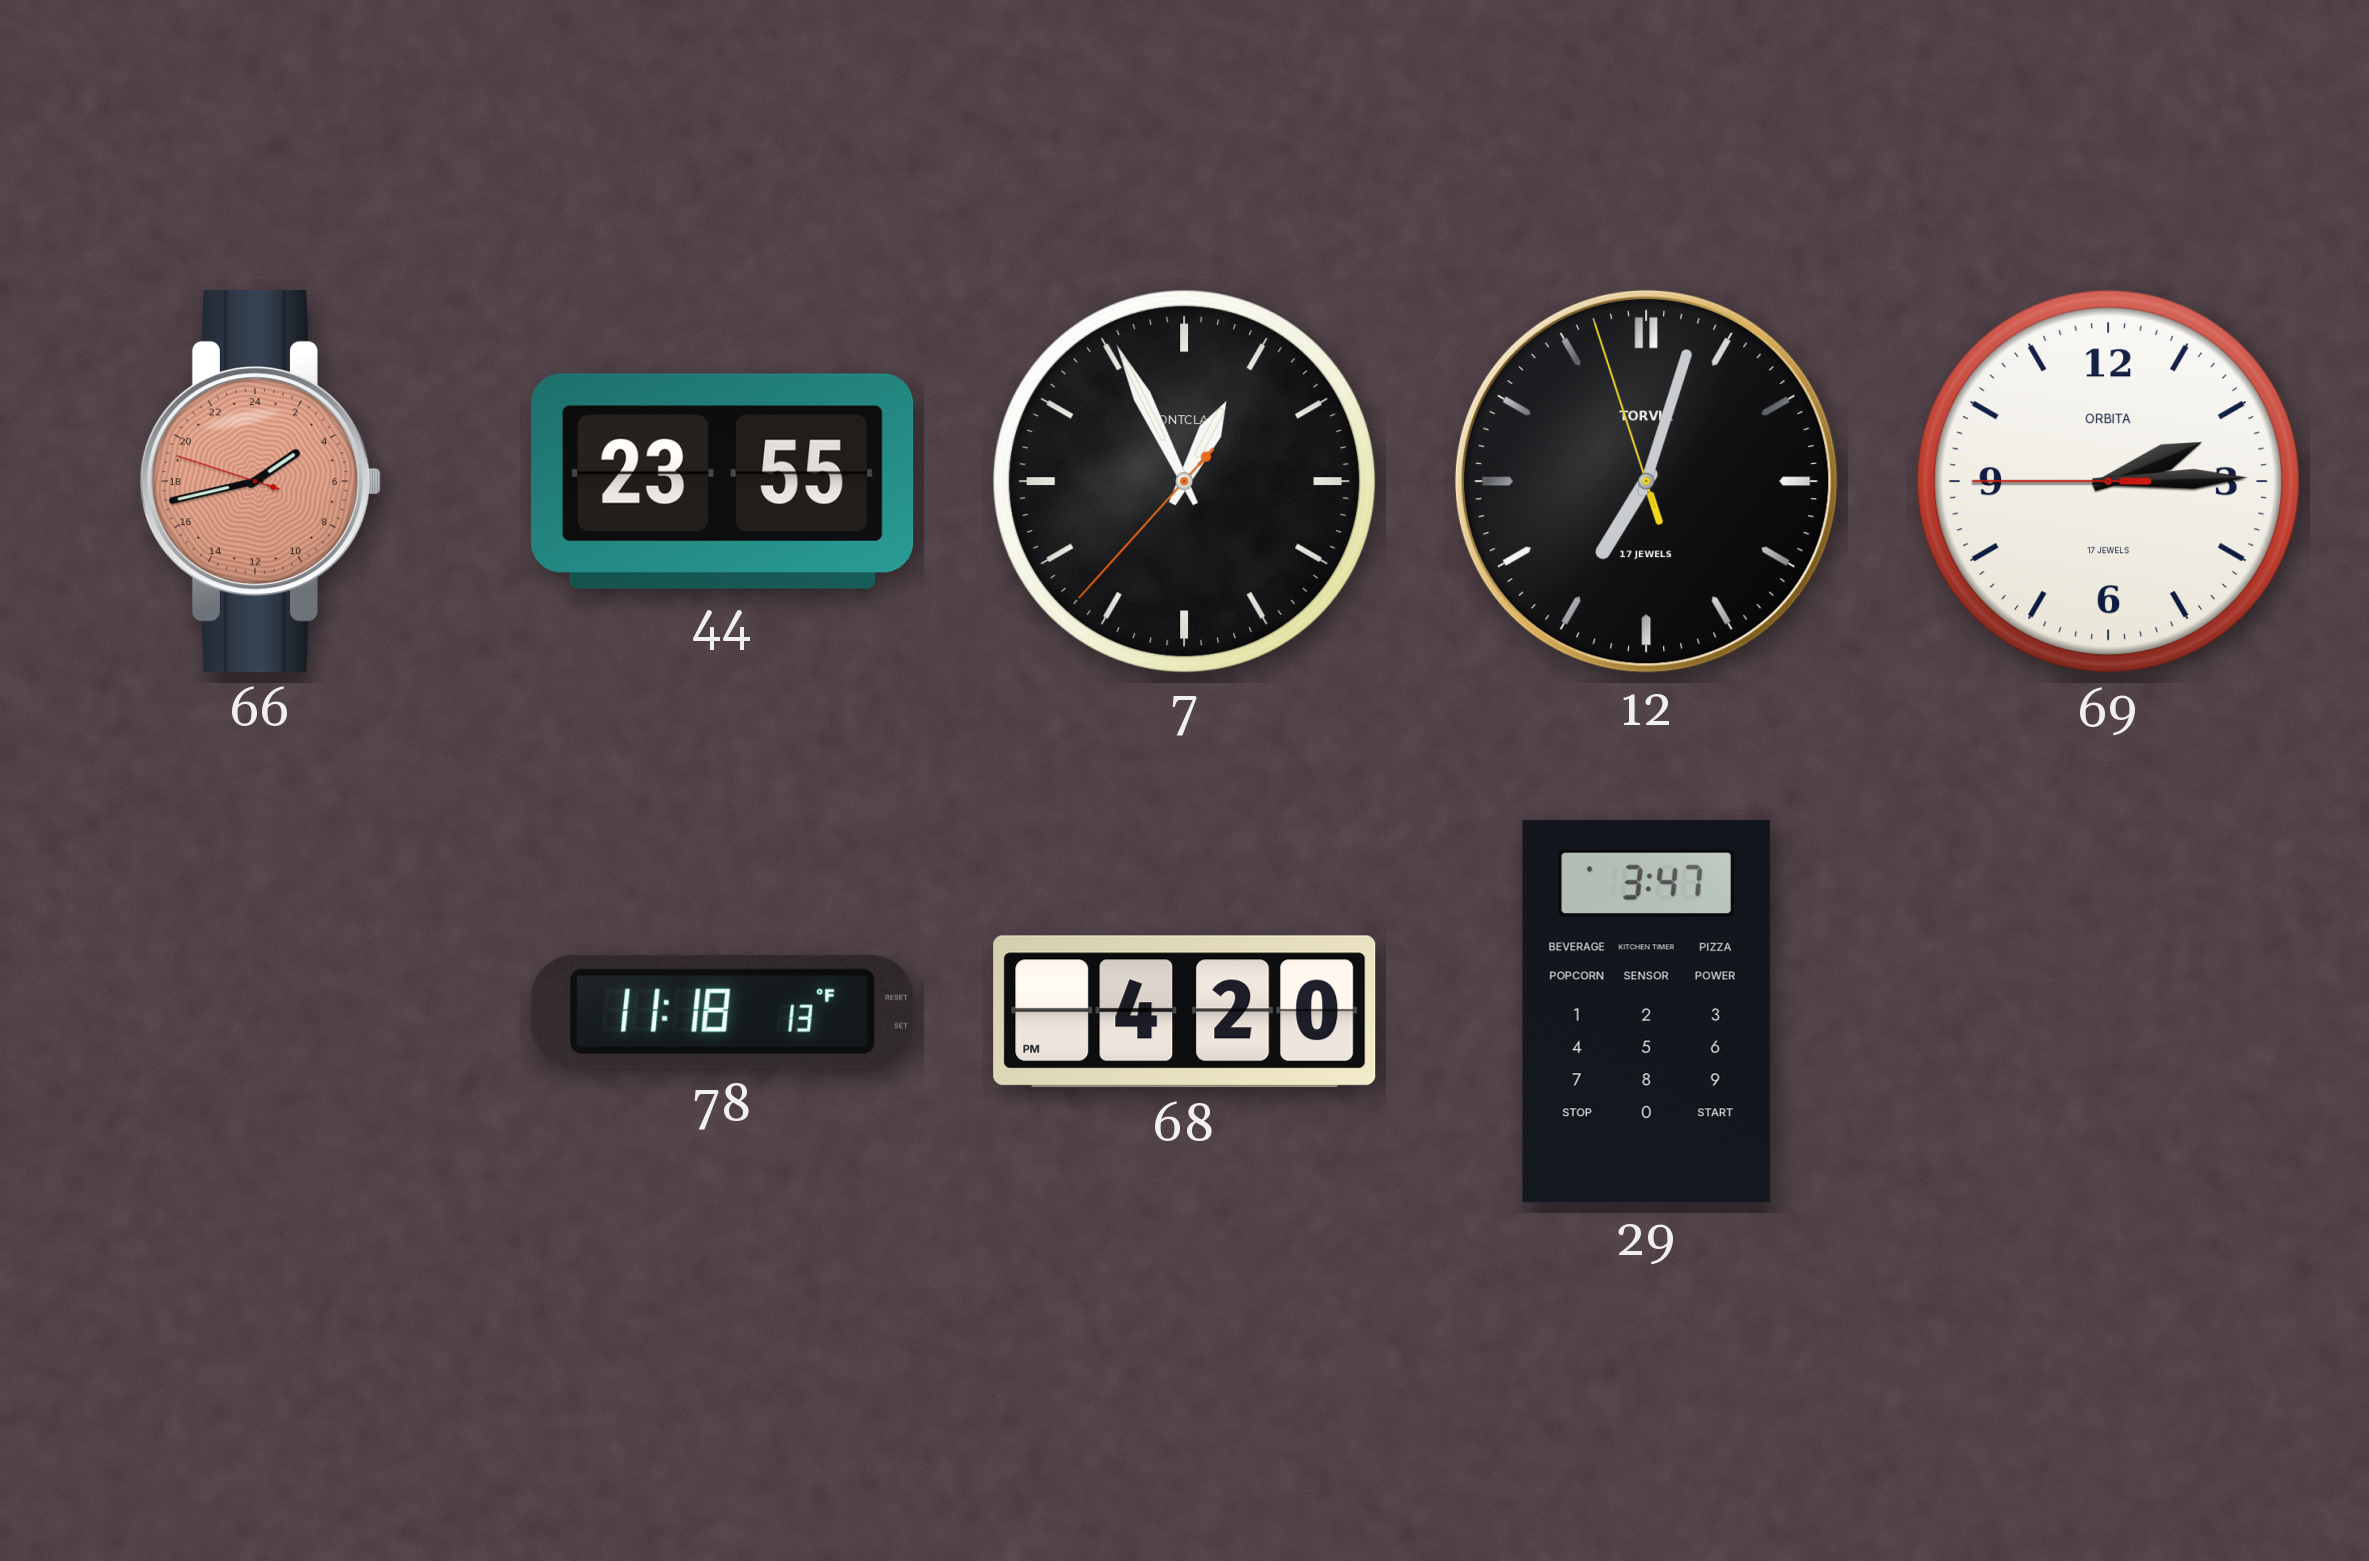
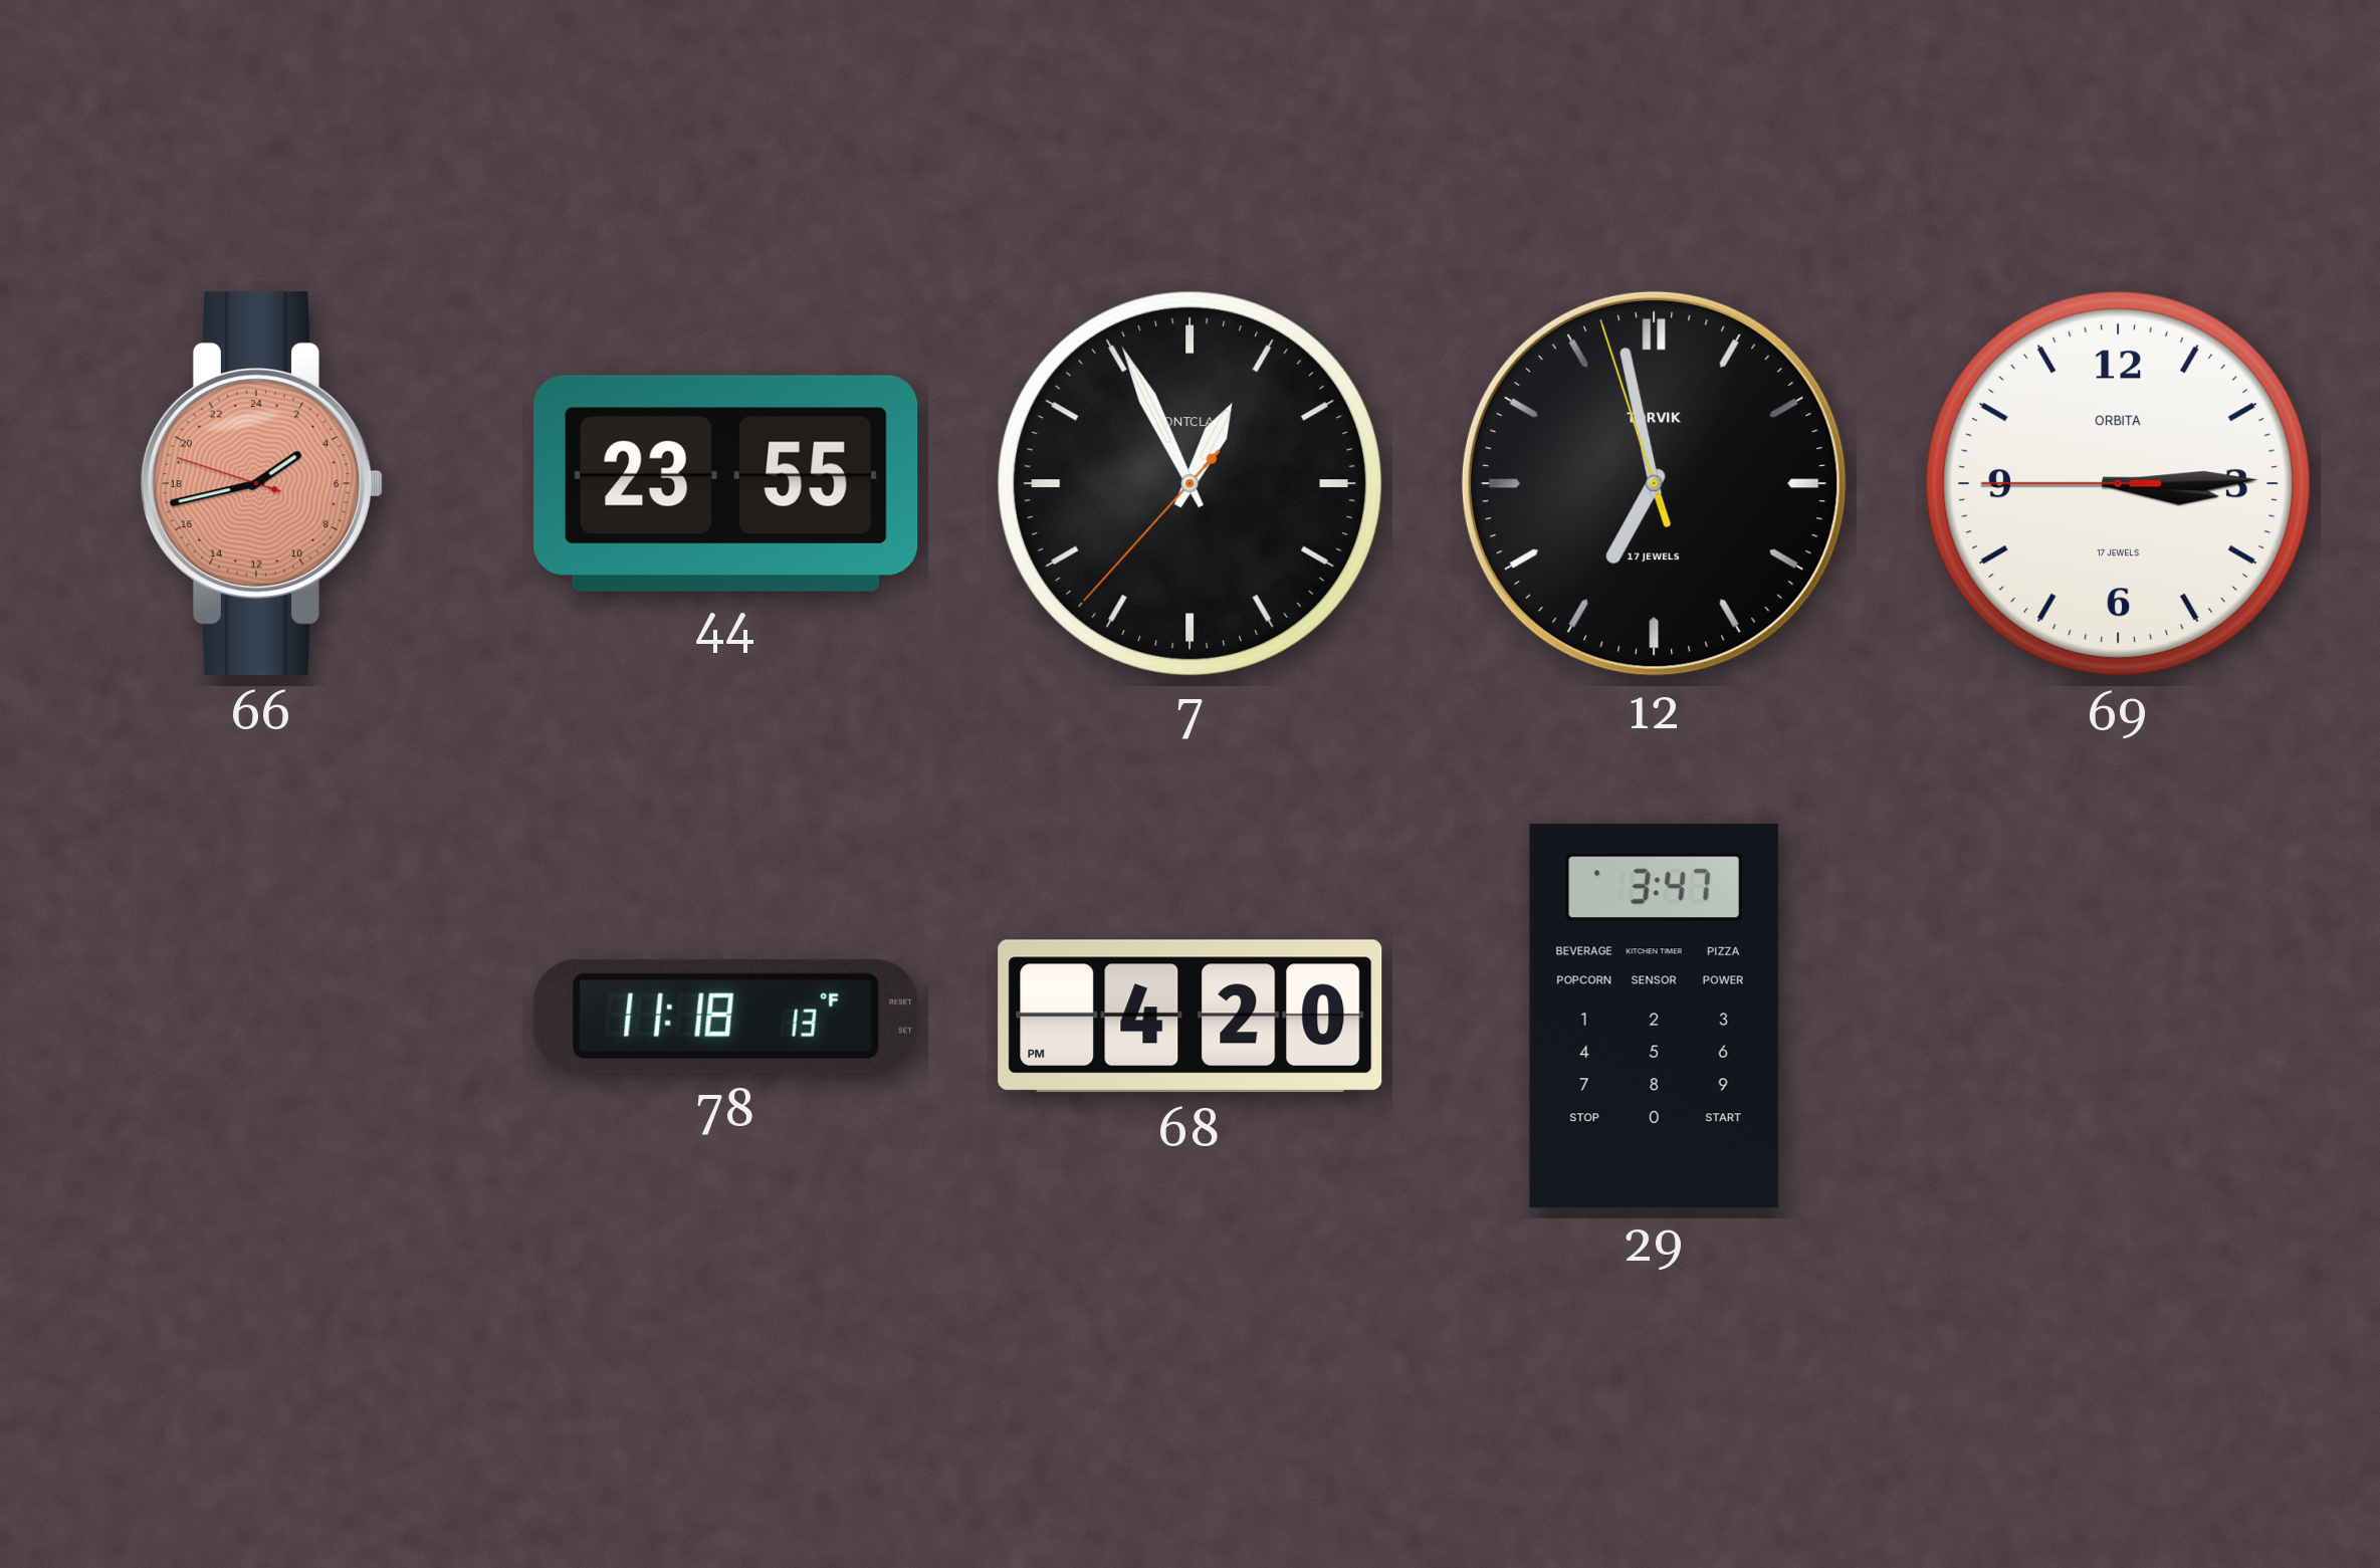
12: 7:02 -> 6:57 (1654, 483)
69: 2:14 -> 3:14 (2119, 484)
